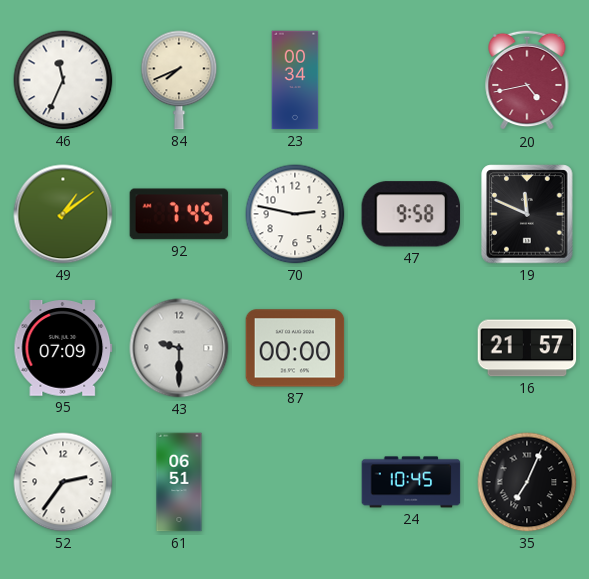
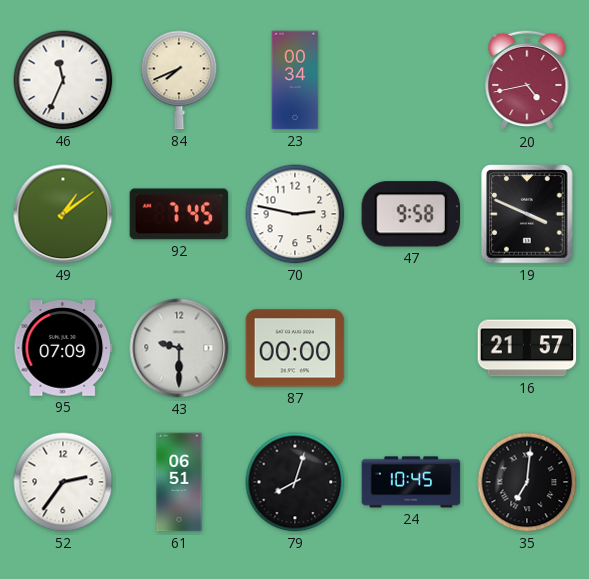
19: 11:49 -> 3:49 (527, 214)
79: none -> 8:03 (295, 482)
35: 7:04 -> 7:01 (527, 482)
